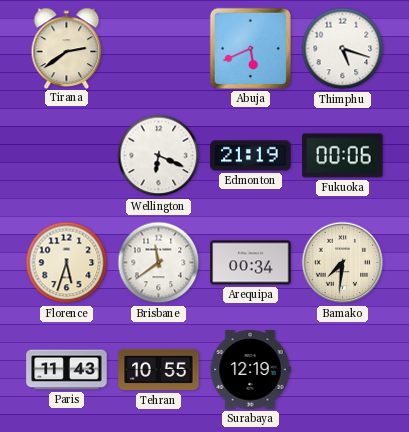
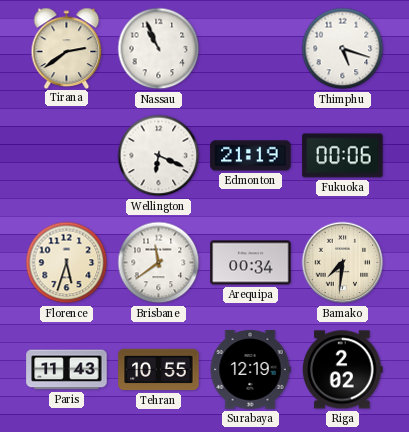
Nassau: none -> 10:56 (159, 49)
Abuja: 5:41 -> none (250, 48)
Riga: none -> 2:02 (342, 370)
